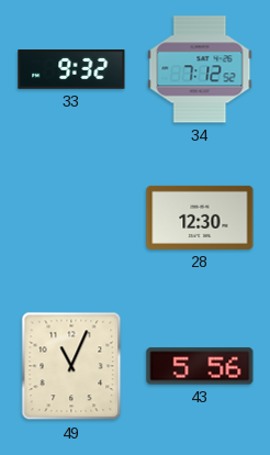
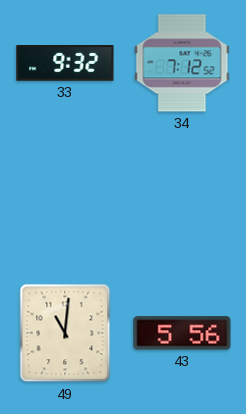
28: 12:30 -> none (200, 218)
49: 11:04 -> 11:01 (65, 333)
